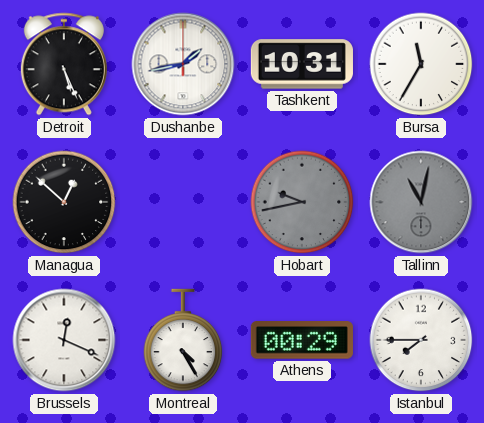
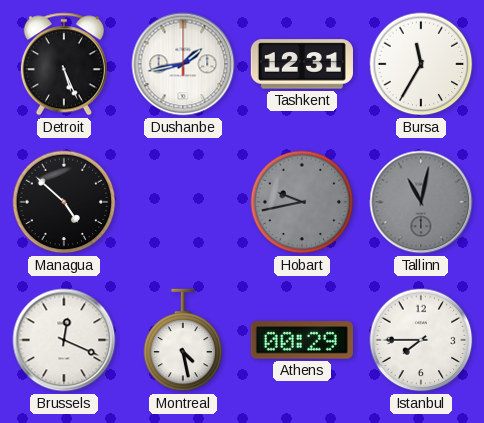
Tashkent: 10:31 -> 12:31 (302, 64)
Managua: 12:52 -> 4:52 (64, 202)
Montreal: 4:25 -> 4:28 (183, 340)
